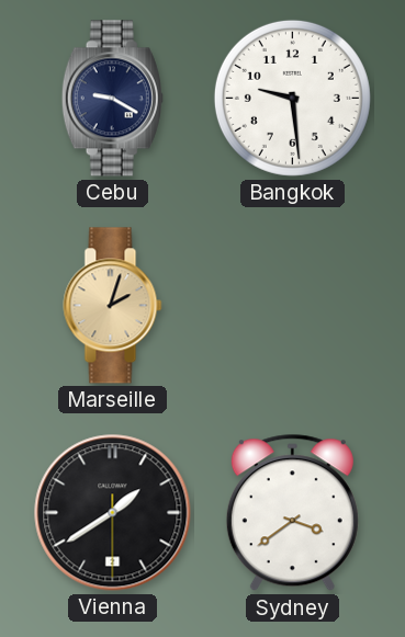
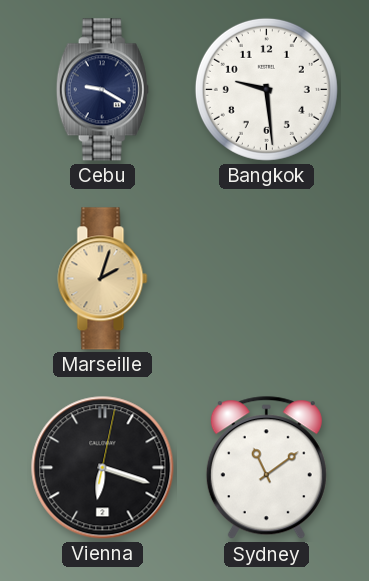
Vienna: 1:39 -> 6:18 (103, 468)
Sydney: 3:39 -> 11:09 (266, 468)
